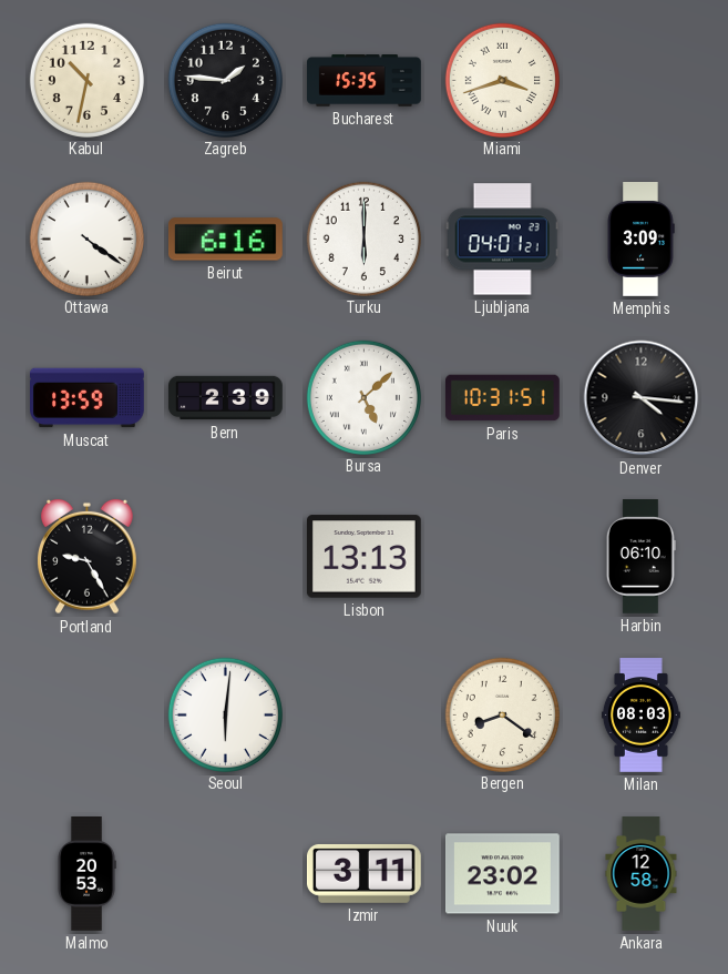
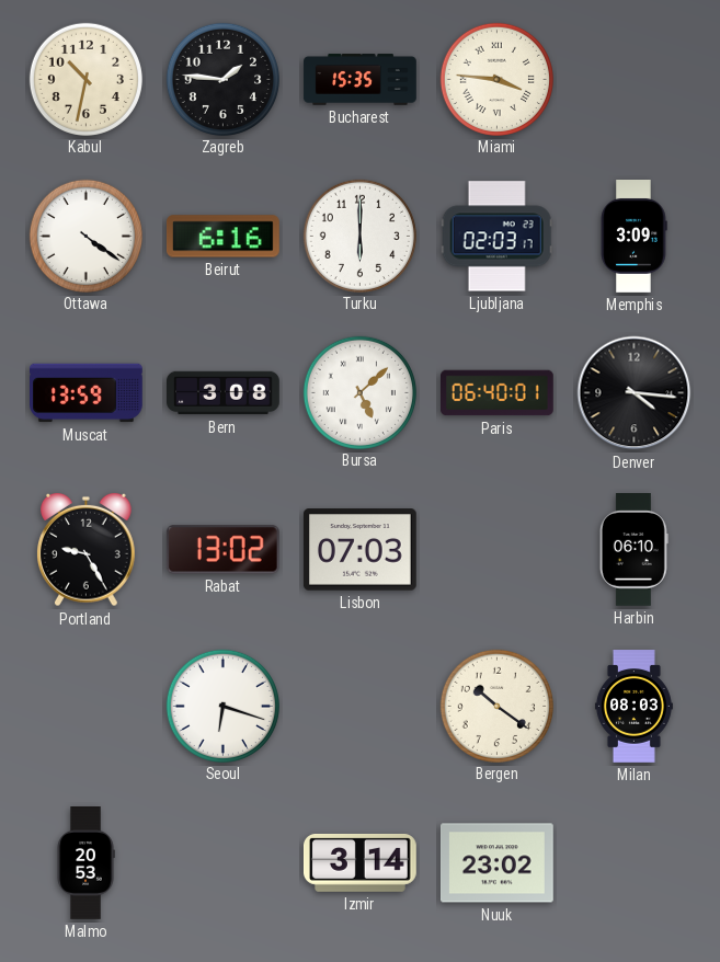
Miami: 3:42 -> 3:46 (496, 79)
Ljubljana: 04:01 -> 02:03 (496, 237)
Bern: 2:39 -> 3:08 (224, 393)
Paris: 10:31 -> 06:40 (498, 393)
Rabat: none -> 13:02 (222, 550)
Lisbon: 13:13 -> 07:03 (359, 550)
Seoul: 6:01 -> 6:18 (222, 706)
Bergen: 8:21 -> 10:21 (496, 706)
Izmir: 3:11 -> 3:14 (361, 862)
Ankara: 12:58 -> none (642, 874)
